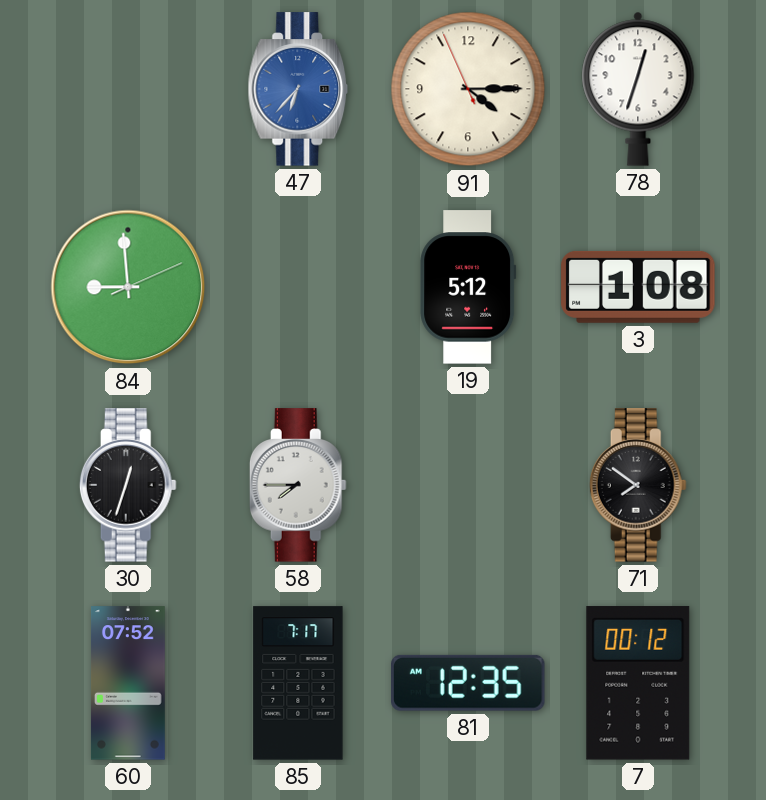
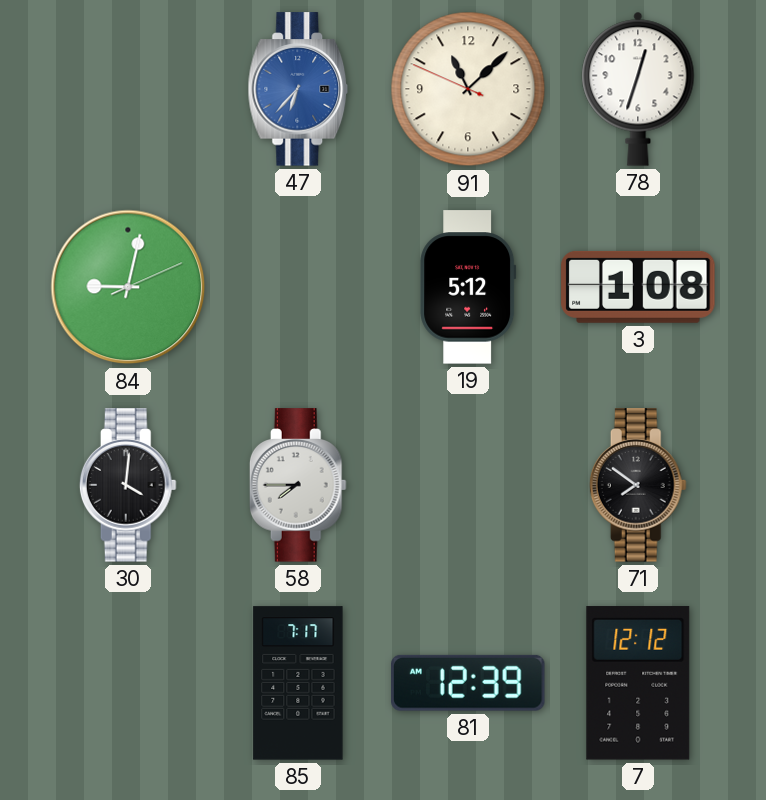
91: 4:14 -> 11:07 (468, 89)
84: 8:59 -> 9:02 (128, 287)
30: 12:33 -> 4:01 (128, 485)
60: 07:52 -> none (128, 683)
81: 12:35 -> 12:39 (469, 683)
7: 00:12 -> 12:12 (638, 683)
